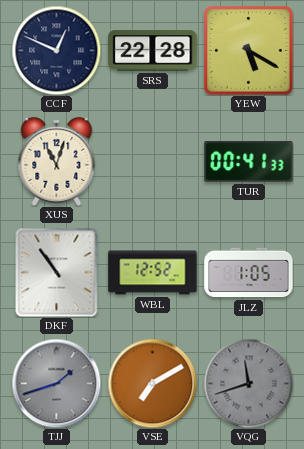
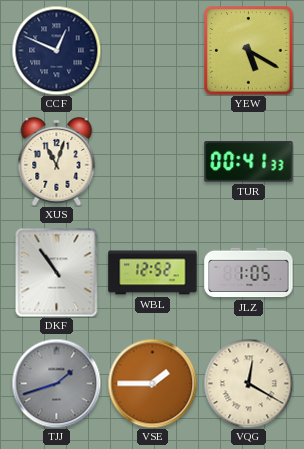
SRS: 22:28 -> none (153, 51)
VSE: 7:10 -> 1:45 (152, 383)
VQG: 11:42 -> 12:20 (248, 383)
VQG dial: grey -> cream (248, 383)
